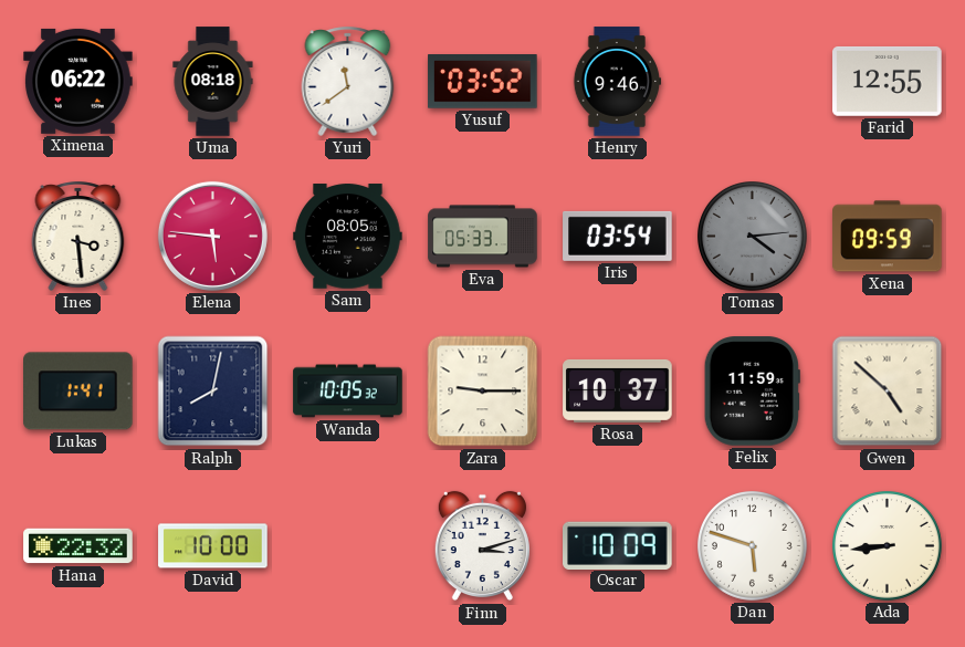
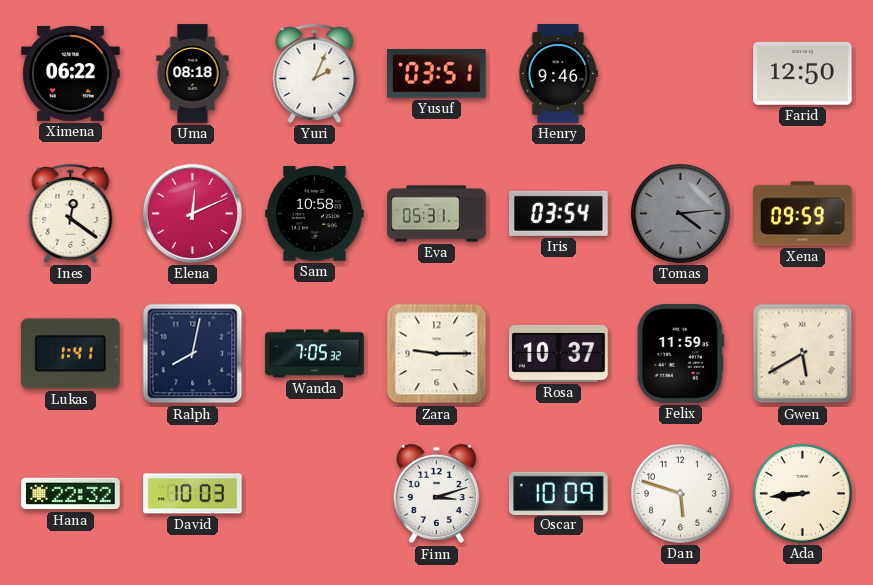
Yuri: 11:39 -> 2:04 (315, 73)
Yusuf: 03:52 -> 03:51 (437, 74)
Farid: 12:55 -> 12:50 (803, 73)
Ines: 3:29 -> 12:21 (71, 213)
Elena: 5:46 -> 12:11 (192, 213)
Sam: 08:05 -> 10:58 (315, 214)
Eva: 05:33 -> 05:31 (437, 214)
Wanda: 10:05 -> 7:05 (315, 354)
Gwen: 4:52 -> 5:40 (803, 354)
David: 10:00 -> 10:03 (193, 494)
